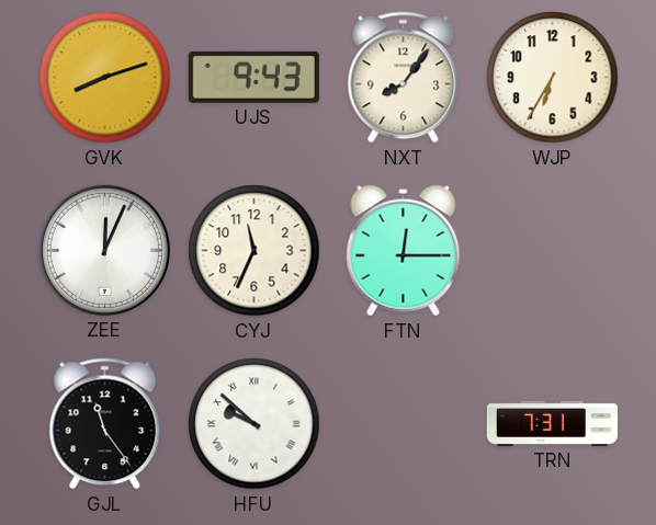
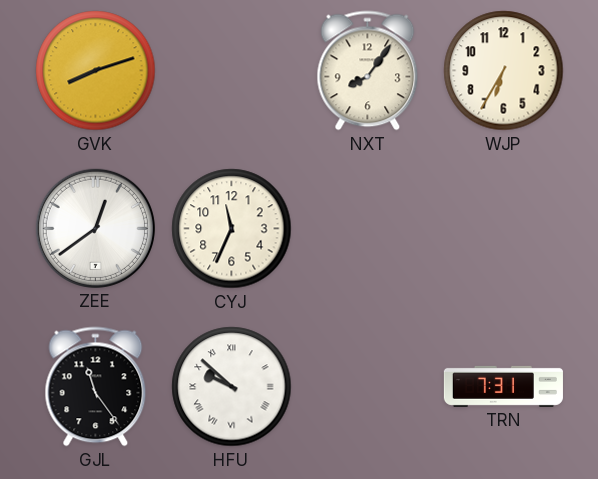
UJS: 9:43 -> none (253, 77)
ZEE: 12:04 -> 12:39 (95, 228)
FTN: 12:15 -> none (404, 251)
